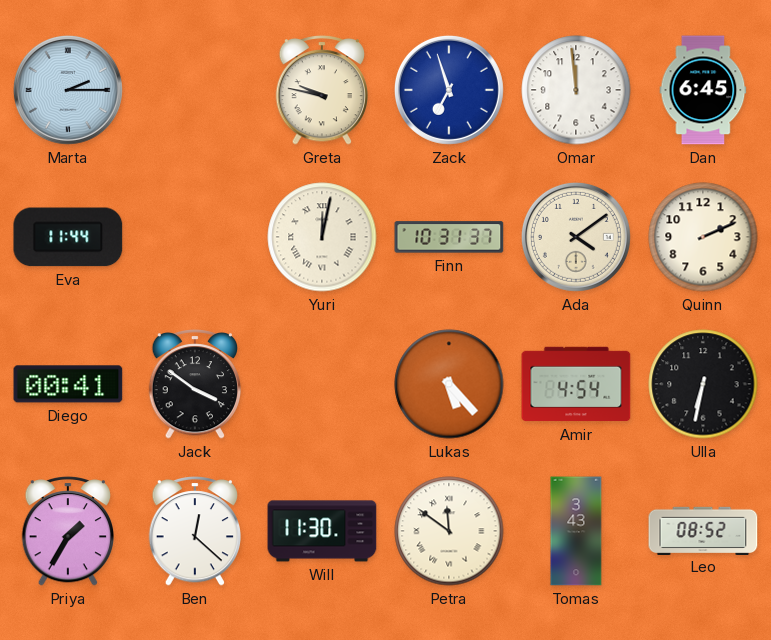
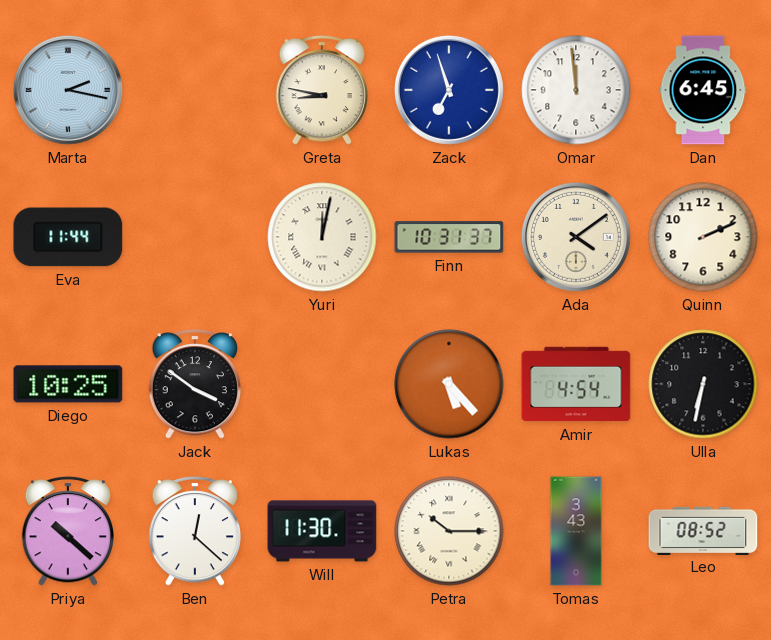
Marta: 2:15 -> 2:17 (68, 90)
Greta: 9:47 -> 8:47 (321, 91)
Diego: 00:41 -> 10:25 (68, 384)
Priya: 1:35 -> 10:22 (67, 532)
Petra: 11:51 -> 10:15 (449, 531)
